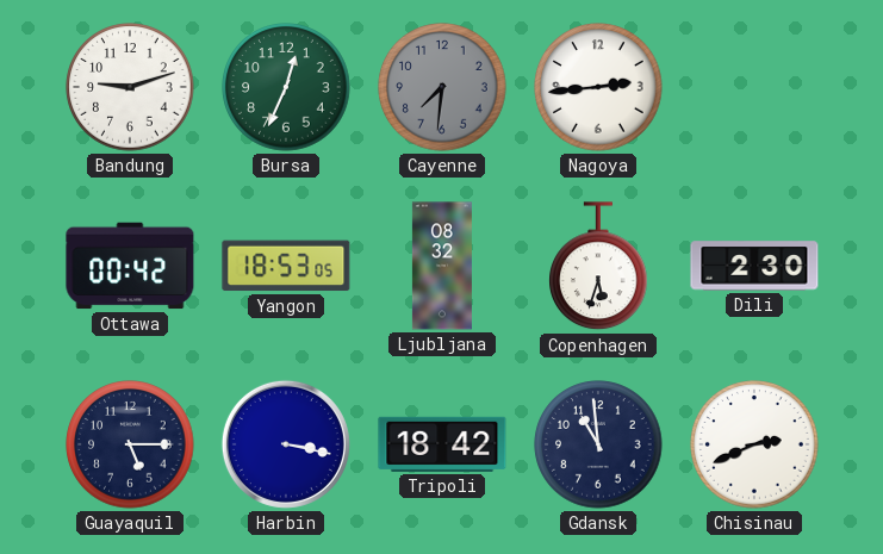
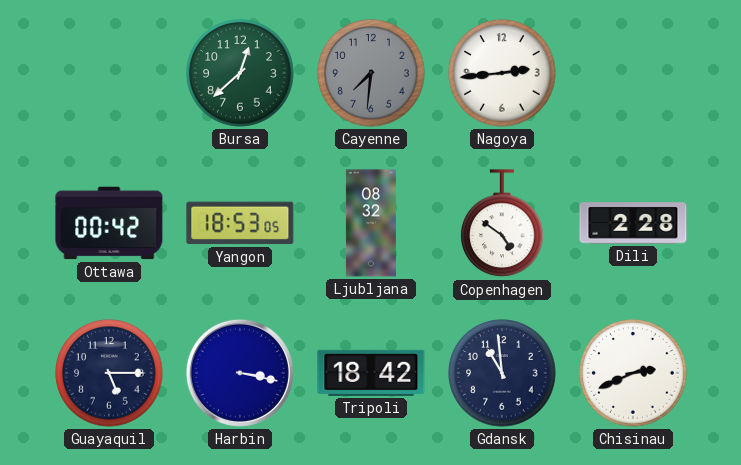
Bandung: 9:12 -> none (130, 87)
Bursa: 12:34 -> 12:38 (240, 73)
Copenhagen: 5:33 -> 4:51 (502, 224)
Dili: 2:30 -> 2:28 (633, 223)
